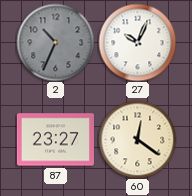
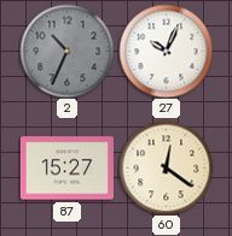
87: 23:27 -> 15:27 (66, 169)
